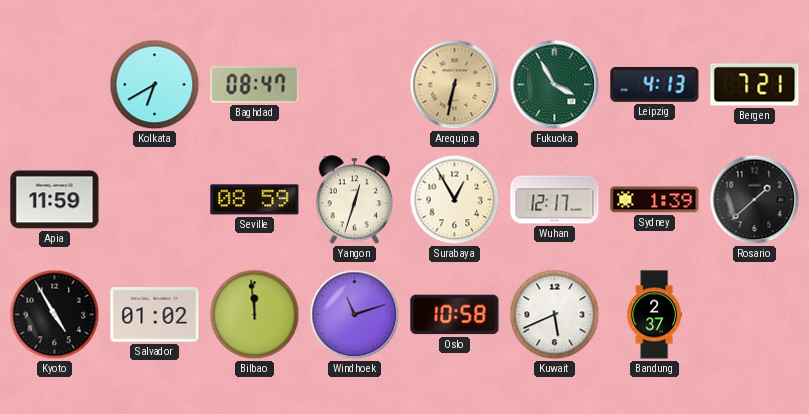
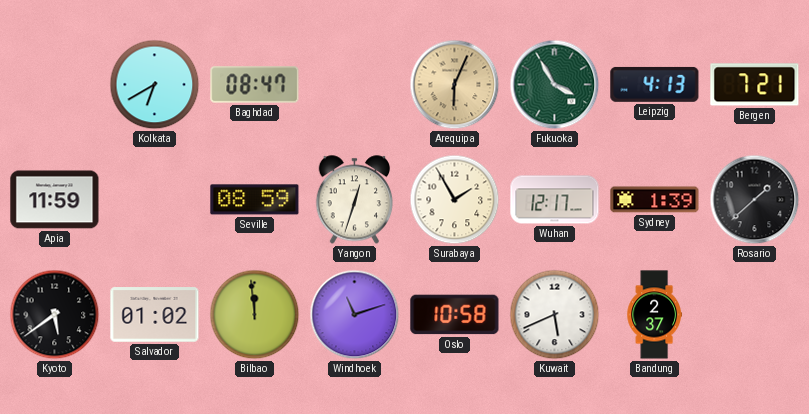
Arequipa: 6:32 -> 6:04 (455, 85)
Surabaya: 12:55 -> 1:55 (455, 200)
Kyoto: 4:55 -> 5:39 (55, 315)
